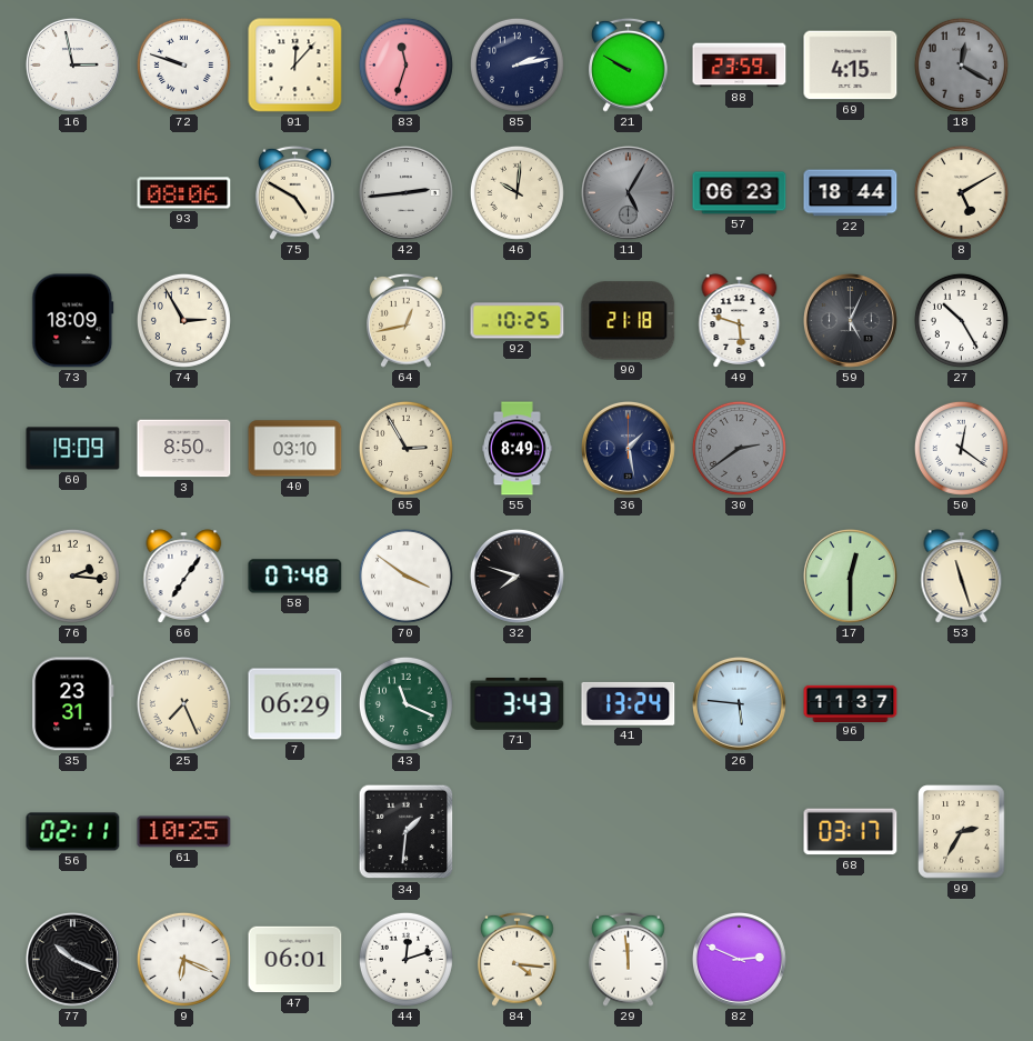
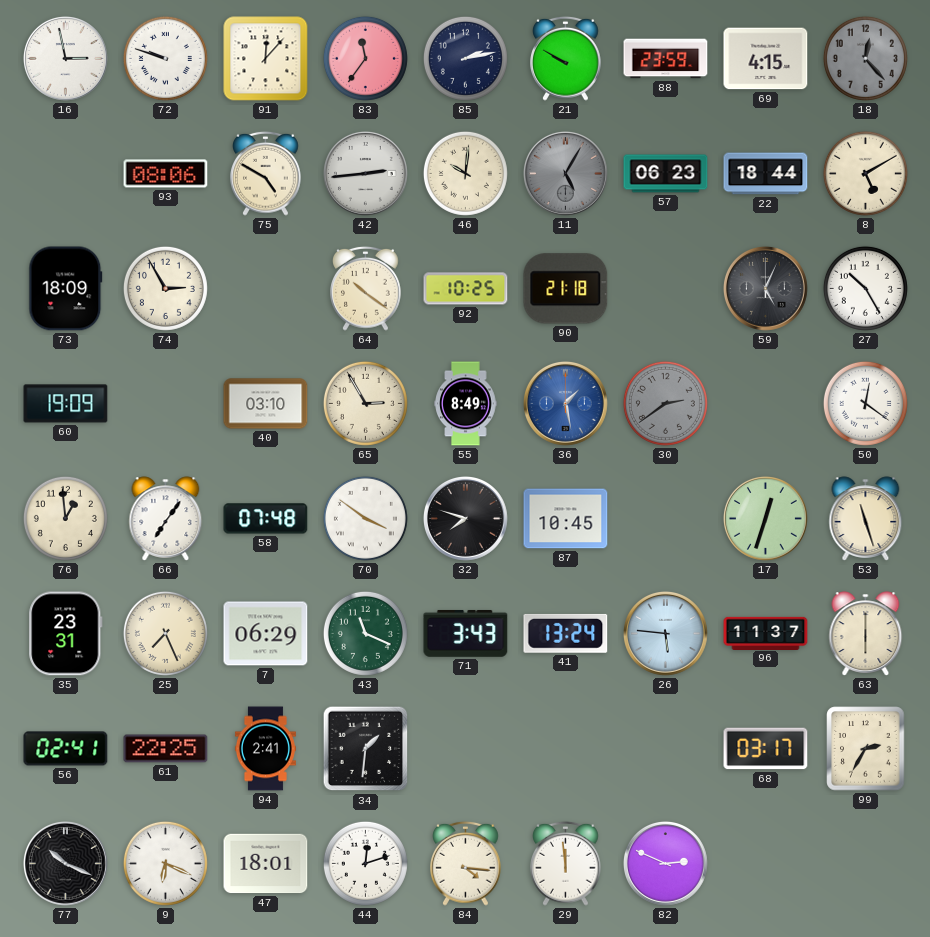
83: 11:33 -> 11:36 (365, 58)
18: 12:20 -> 12:23 (865, 58)
64: 12:43 -> 10:21 (366, 288)
49: 5:48 -> none (740, 321)
3: 8:50 -> none (184, 449)
36 dial: navy -> blue (565, 403)
76: 2:16 -> 12:59 (65, 518)
87: none -> 10:45 (566, 519)
17: 12:30 -> 12:33 (765, 518)
63: none -> 6:00 (866, 634)
56: 02:11 -> 02:41 (66, 749)
61: 10:25 -> 22:25 (166, 749)
94: none -> 2:41 (265, 749)
47: 06:01 -> 18:01 (266, 864)
